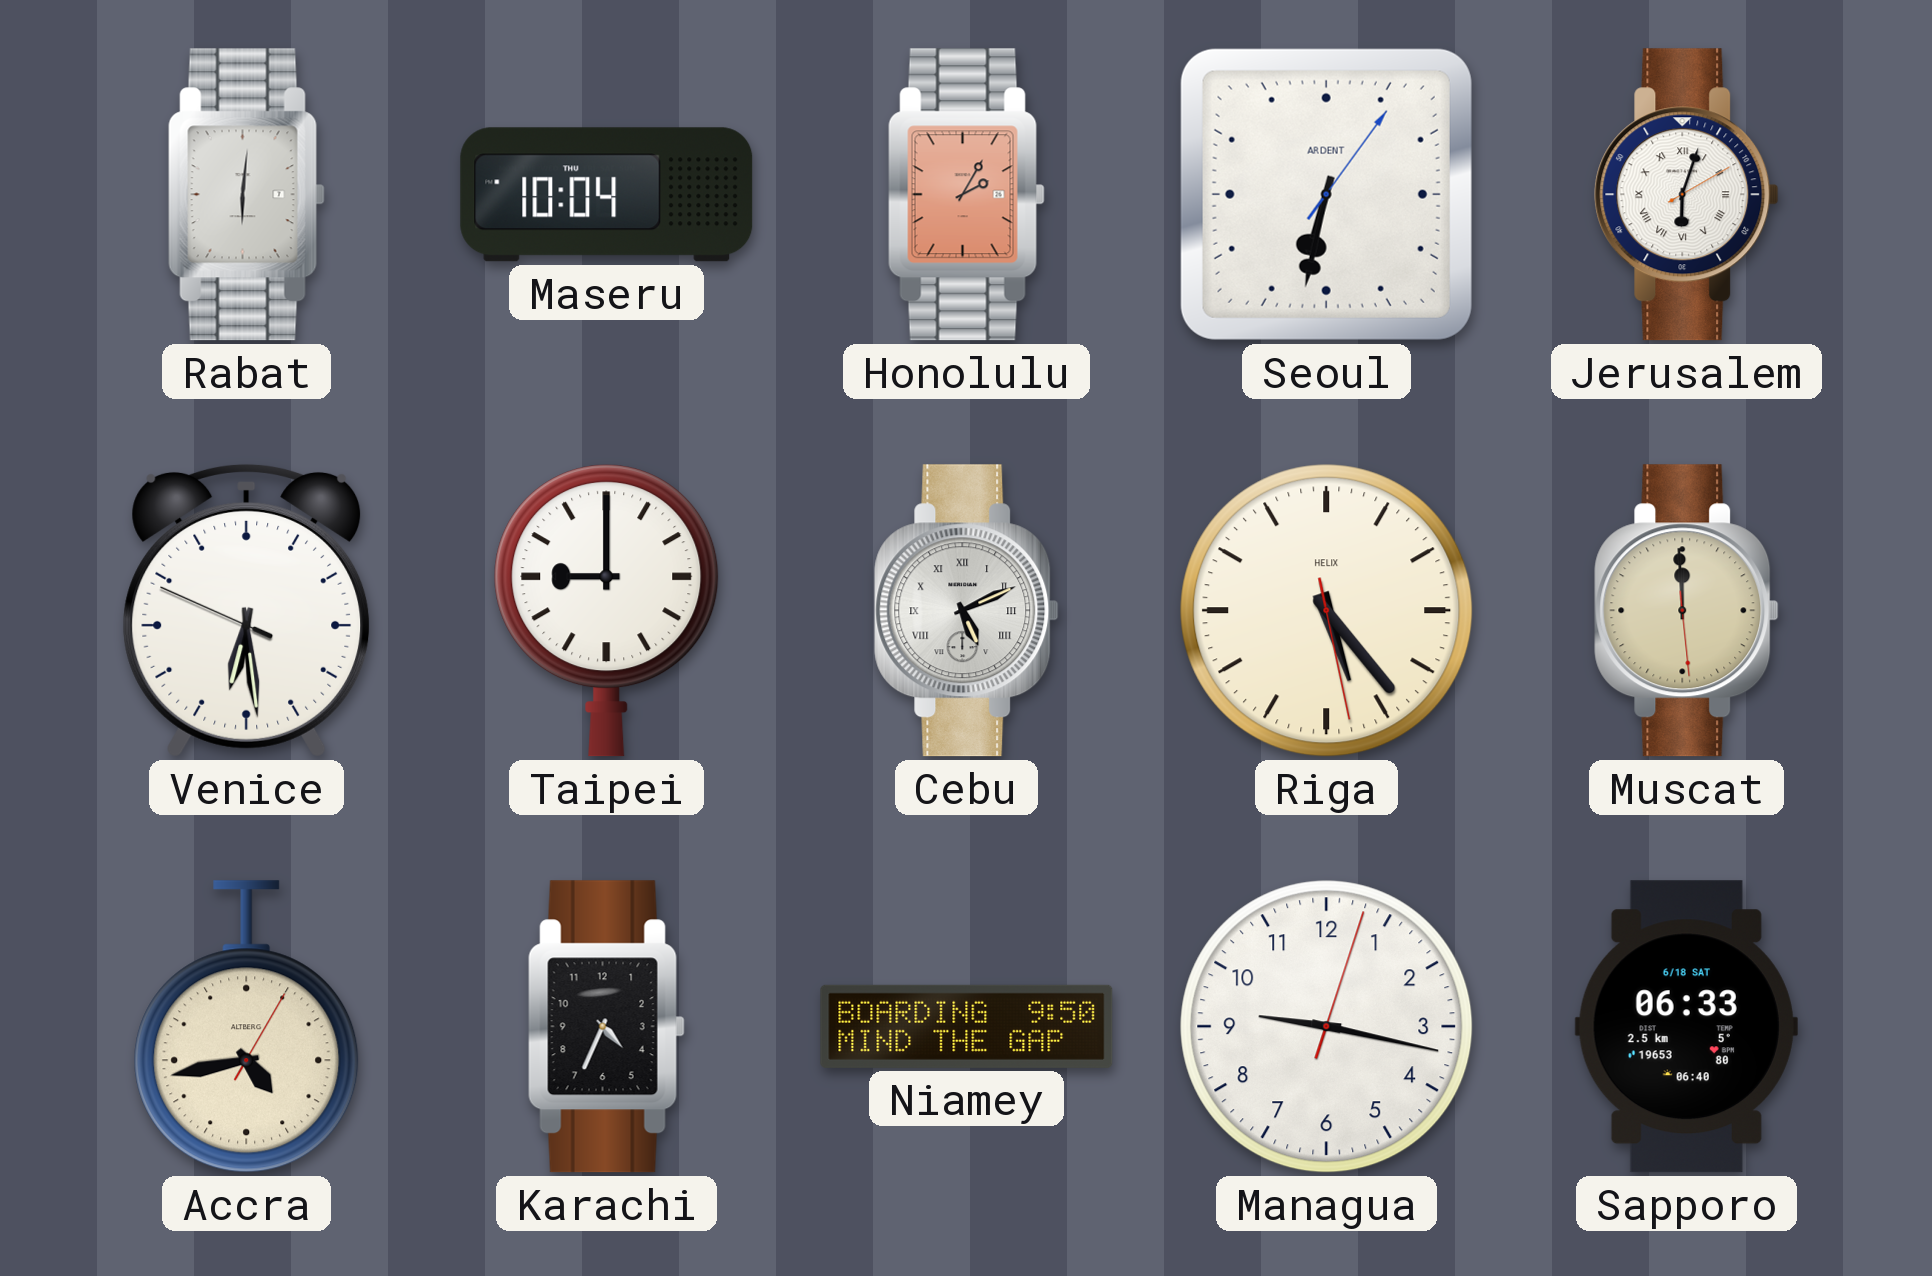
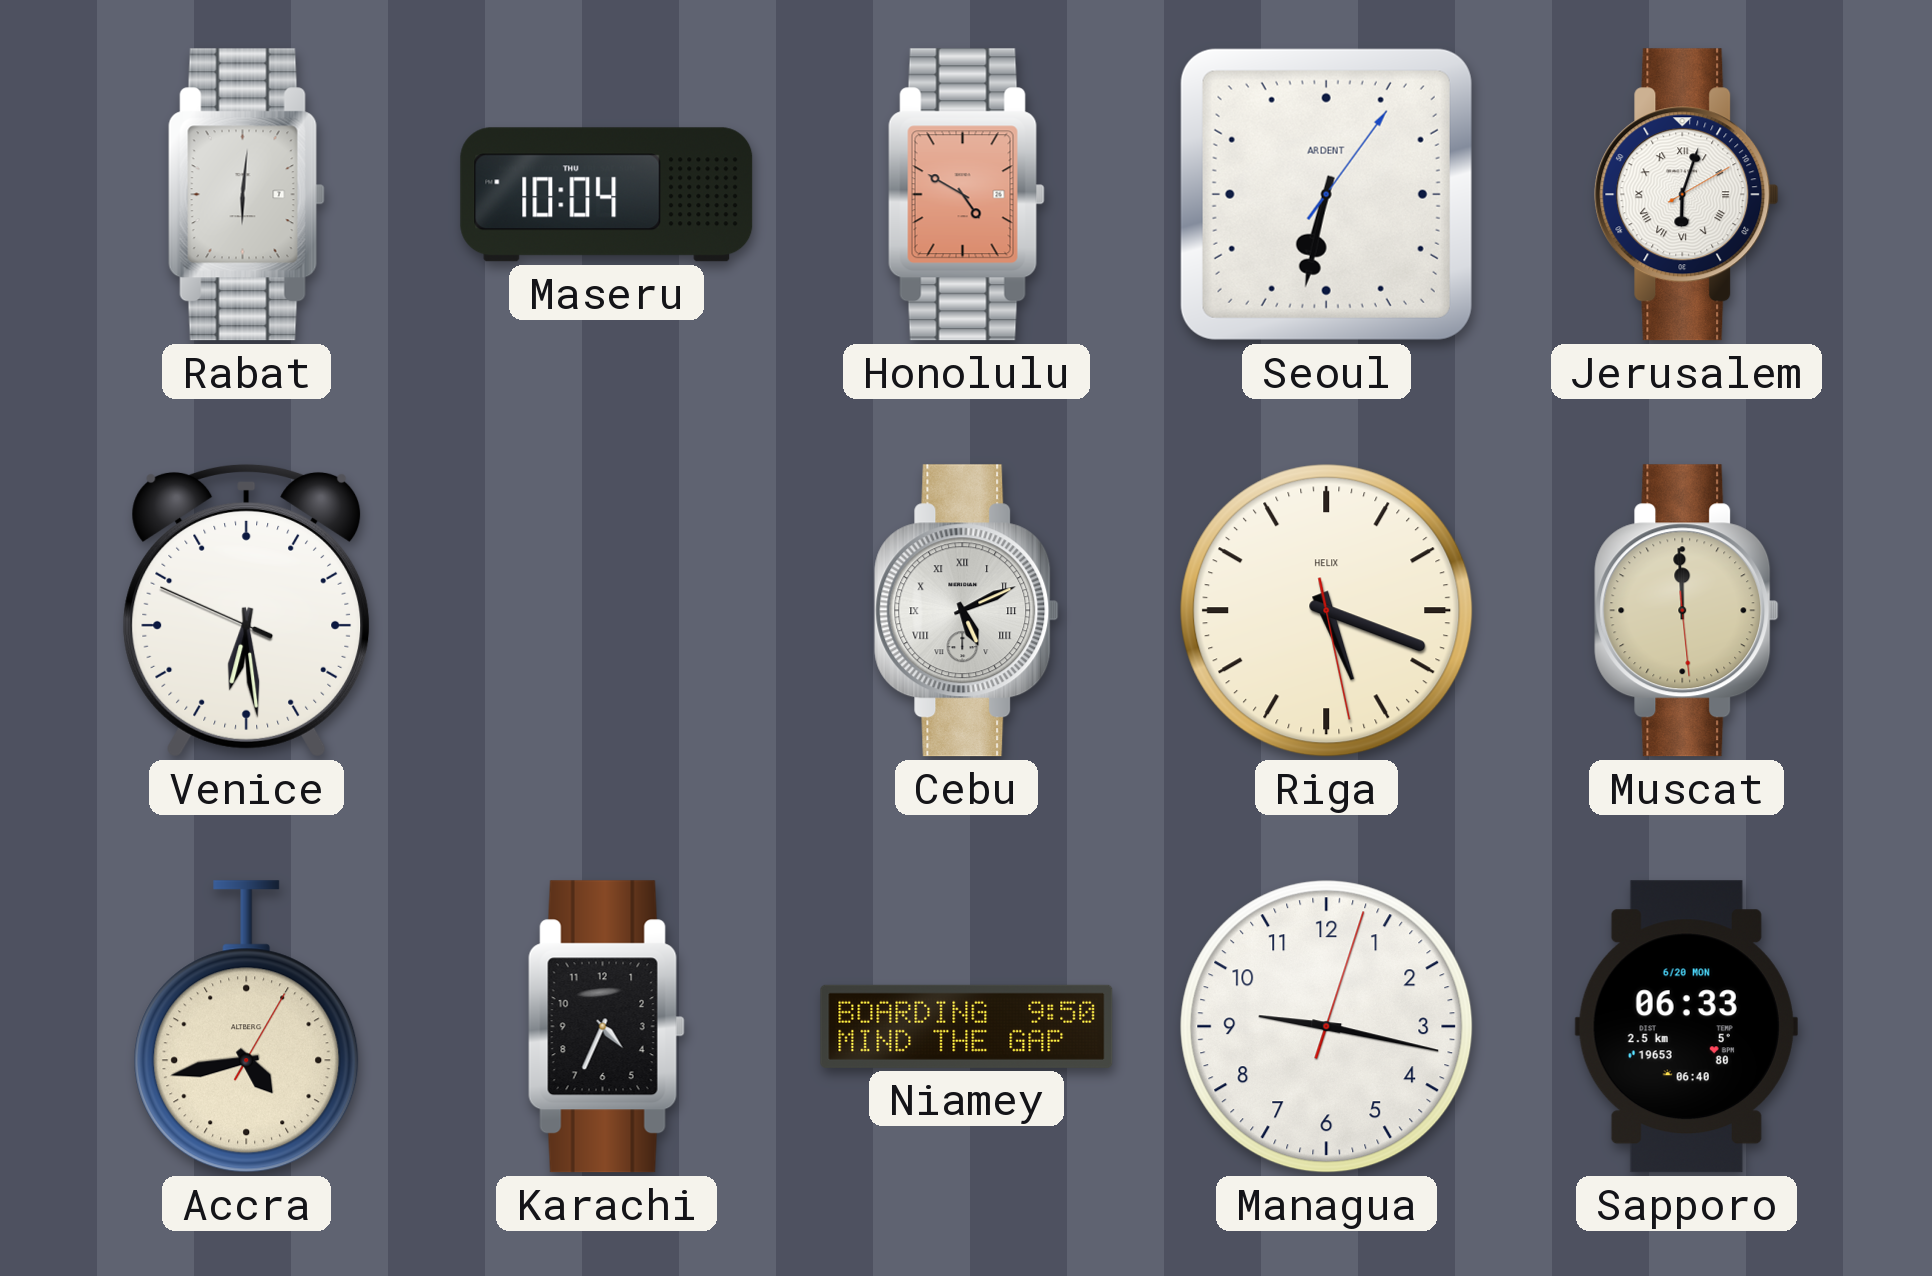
Honolulu: 2:05 -> 4:50 (966, 195)
Taipei: 9:00 -> none (607, 611)
Riga: 5:23 -> 5:18 (1327, 611)
Sapporo date: 6/18 SAT -> 6/20 MON (1686, 1027)
